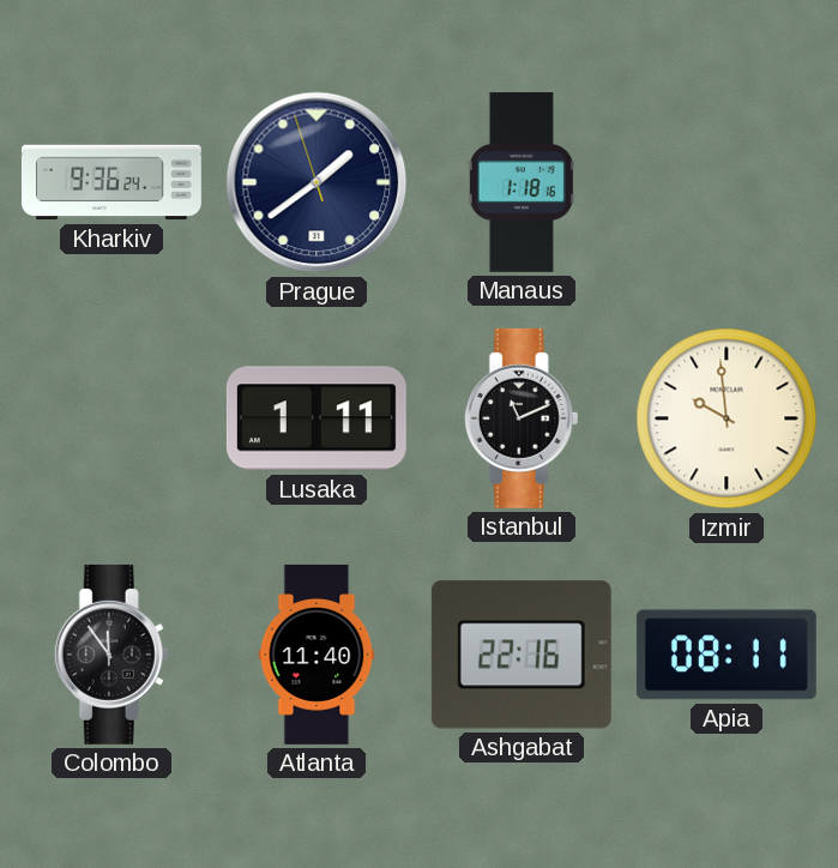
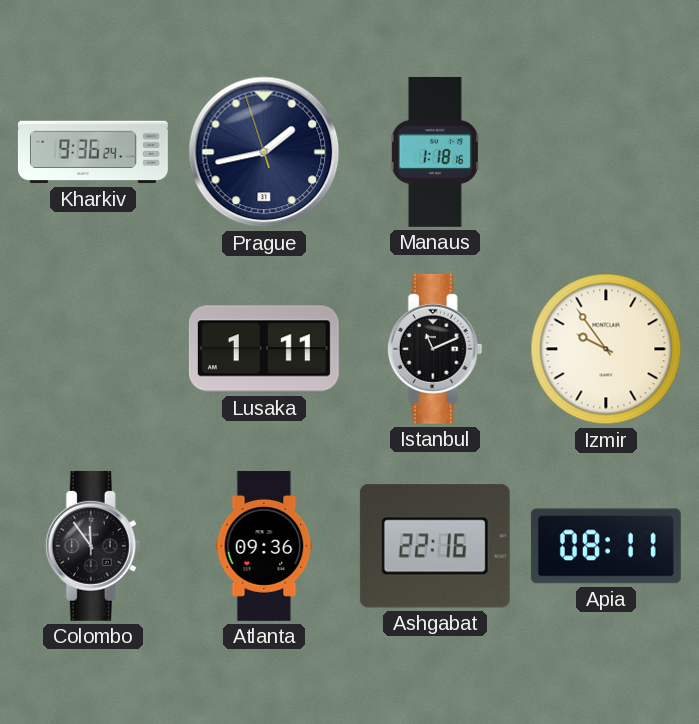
Prague: 1:38 -> 1:42 (264, 152)
Izmir: 9:59 -> 9:54 (606, 349)
Atlanta: 11:40 -> 09:36 (264, 546)
